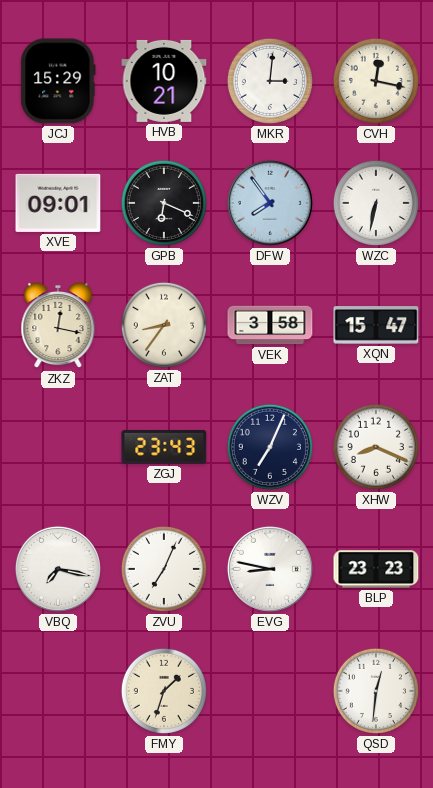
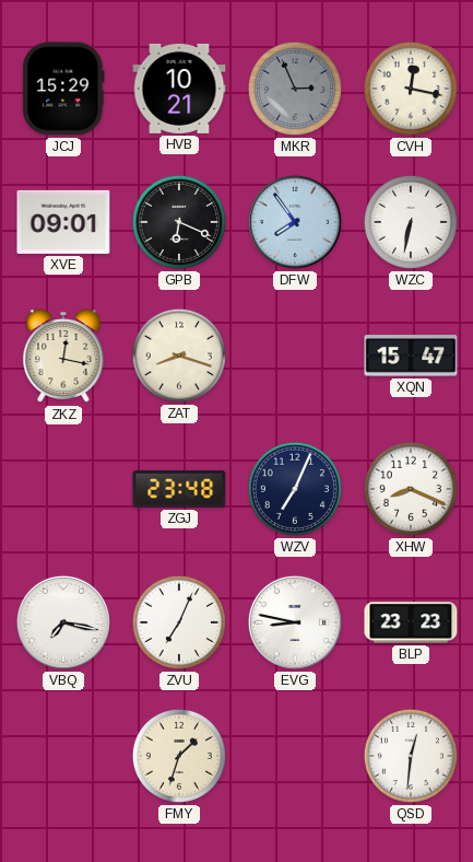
MKR: 3:01 -> 2:56 (295, 89)
MKR dial: white -> grey (295, 89)
ZAT: 8:36 -> 8:18 (179, 356)
VEK: 3:58 -> none (270, 325)
ZGJ: 23:43 -> 23:48 (179, 489)
